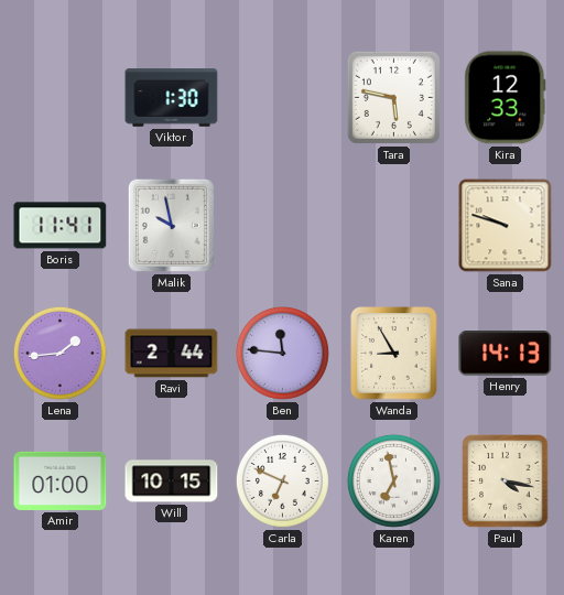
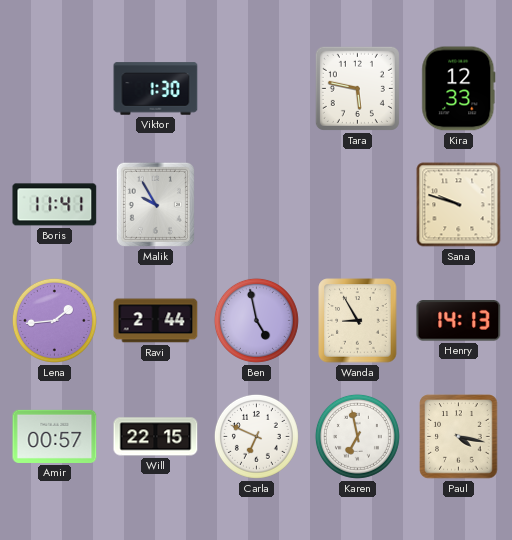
Malik: 9:58 -> 9:55 (155, 204)
Ben: 11:46 -> 4:58 (256, 320)
Amir: 01:00 -> 00:57 (55, 436)
Will: 10:15 -> 22:15 (156, 437)
